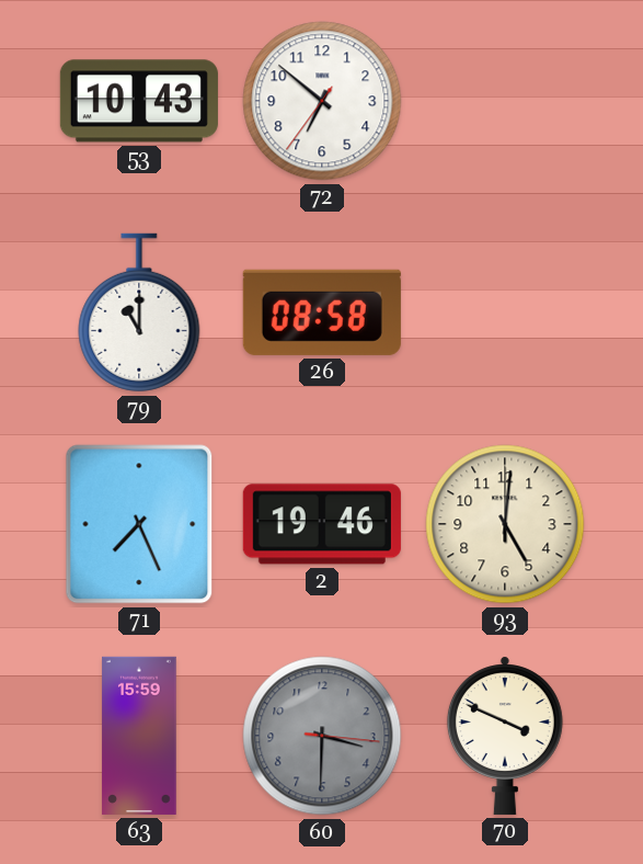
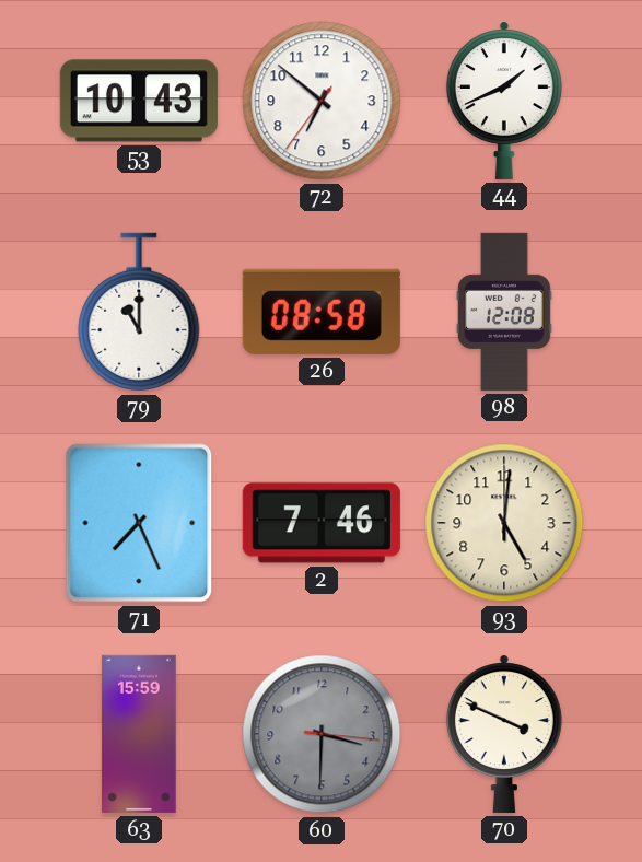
44: none -> 1:41 (504, 101)
98: none -> 12:08 (504, 312)
2: 19:46 -> 7:46 (322, 523)
